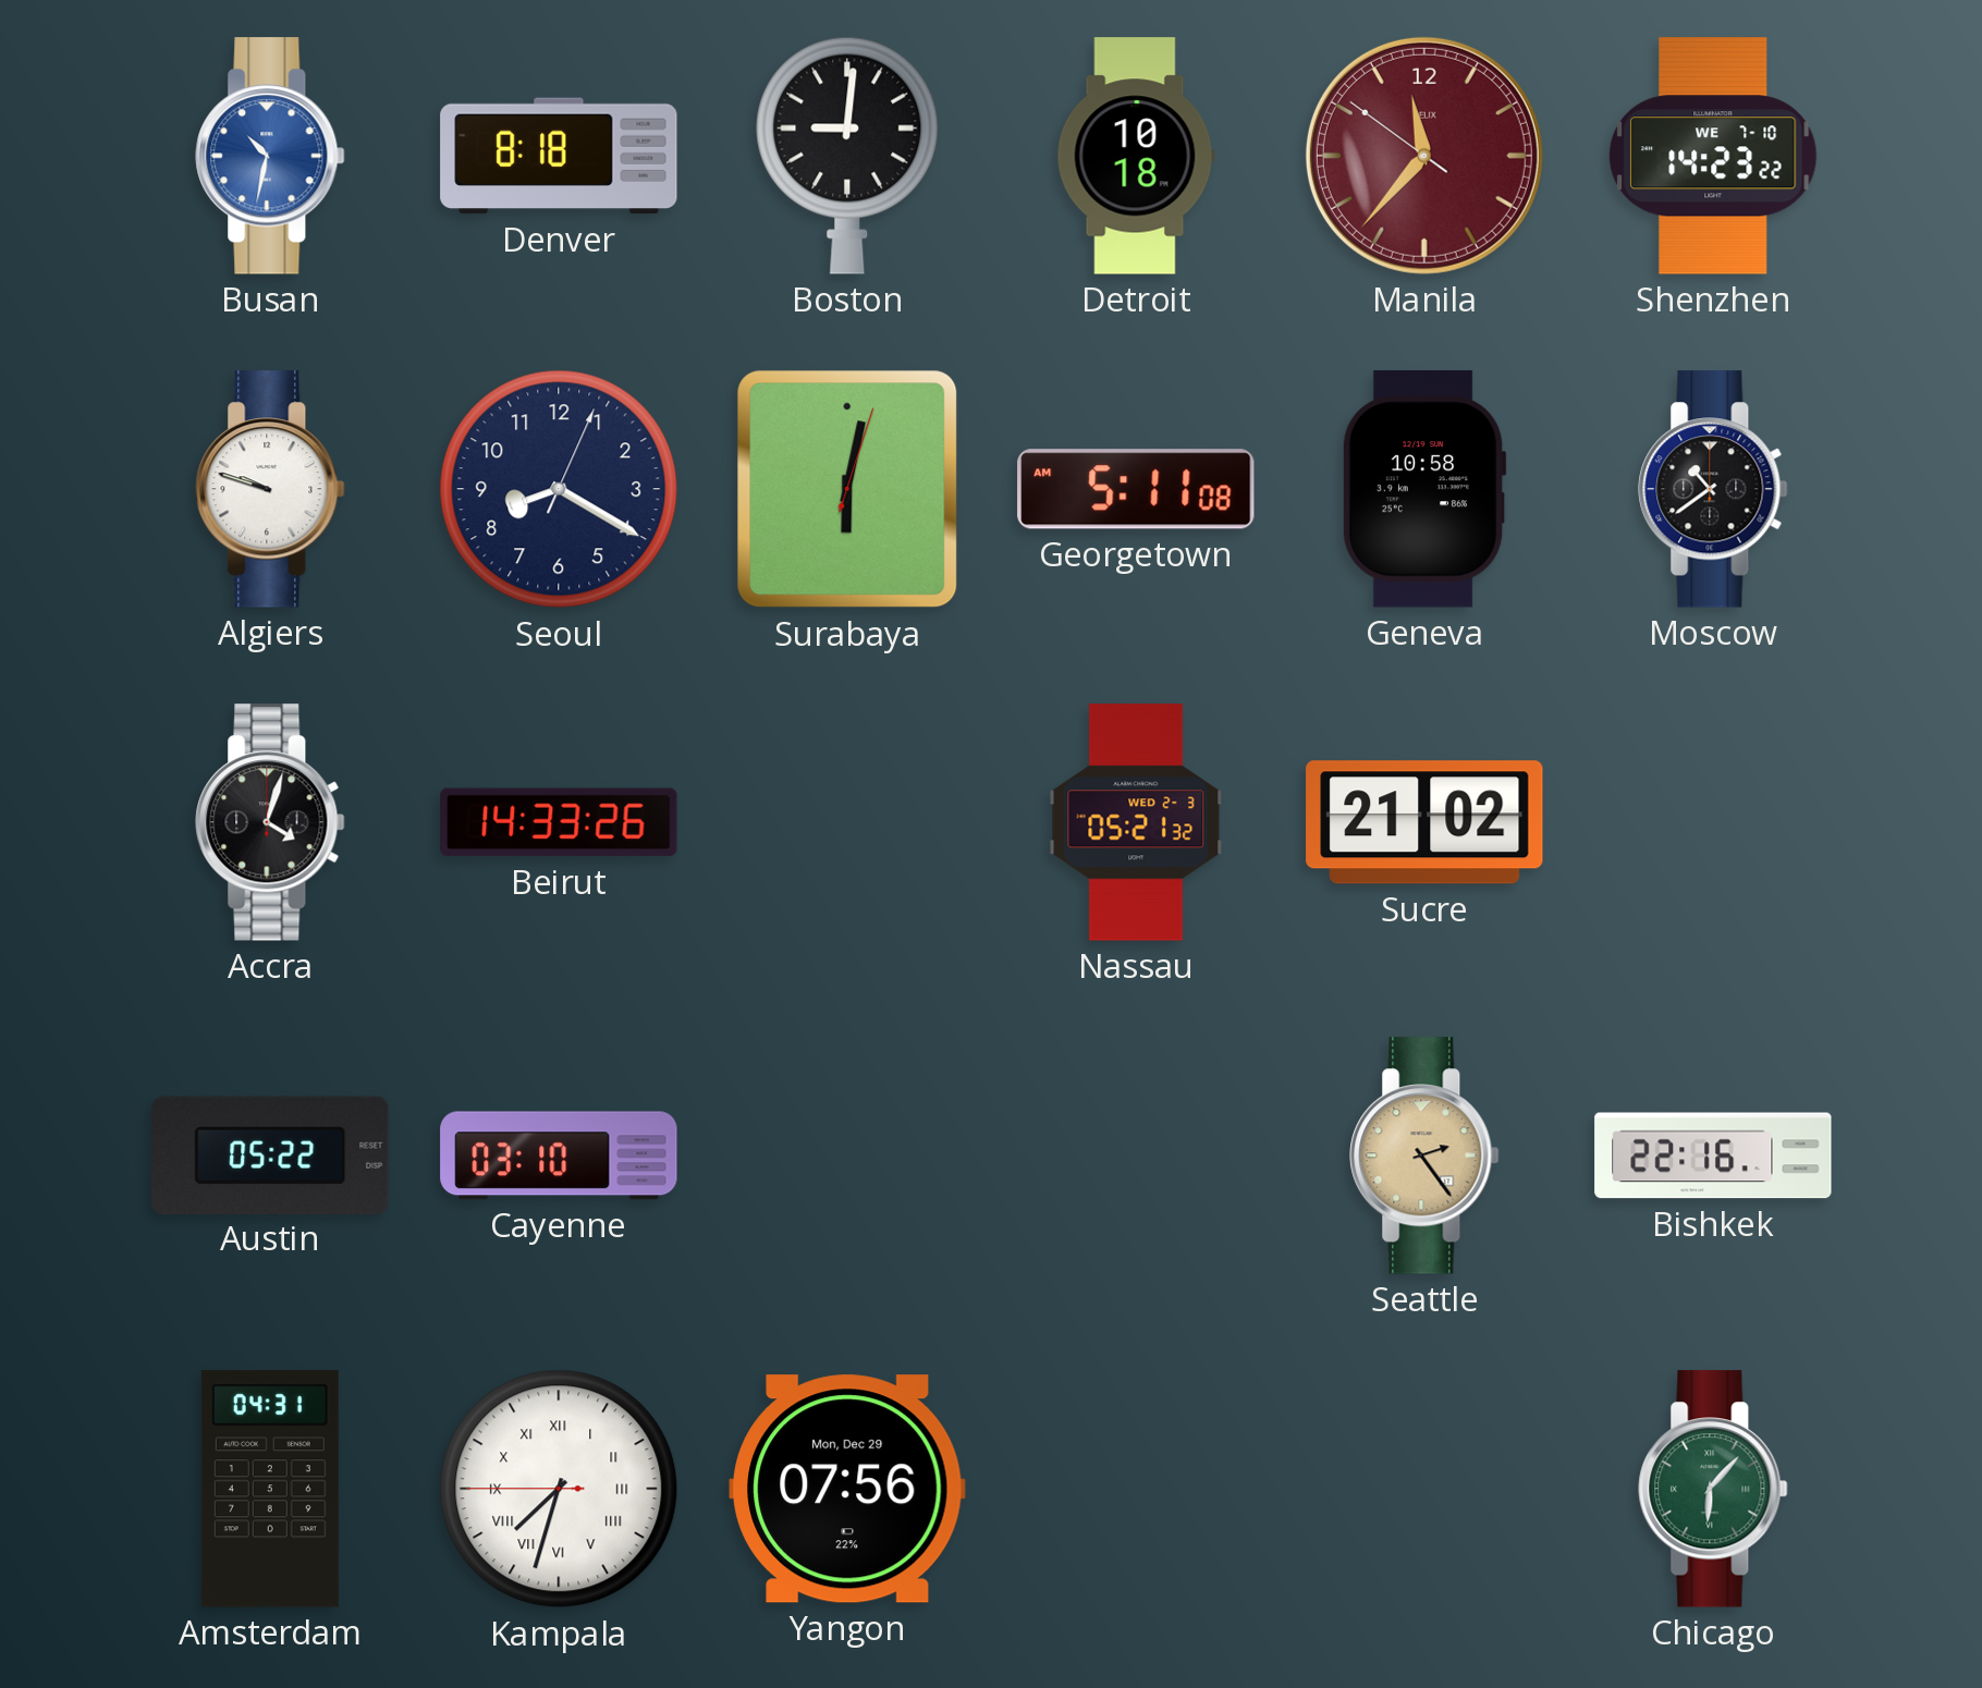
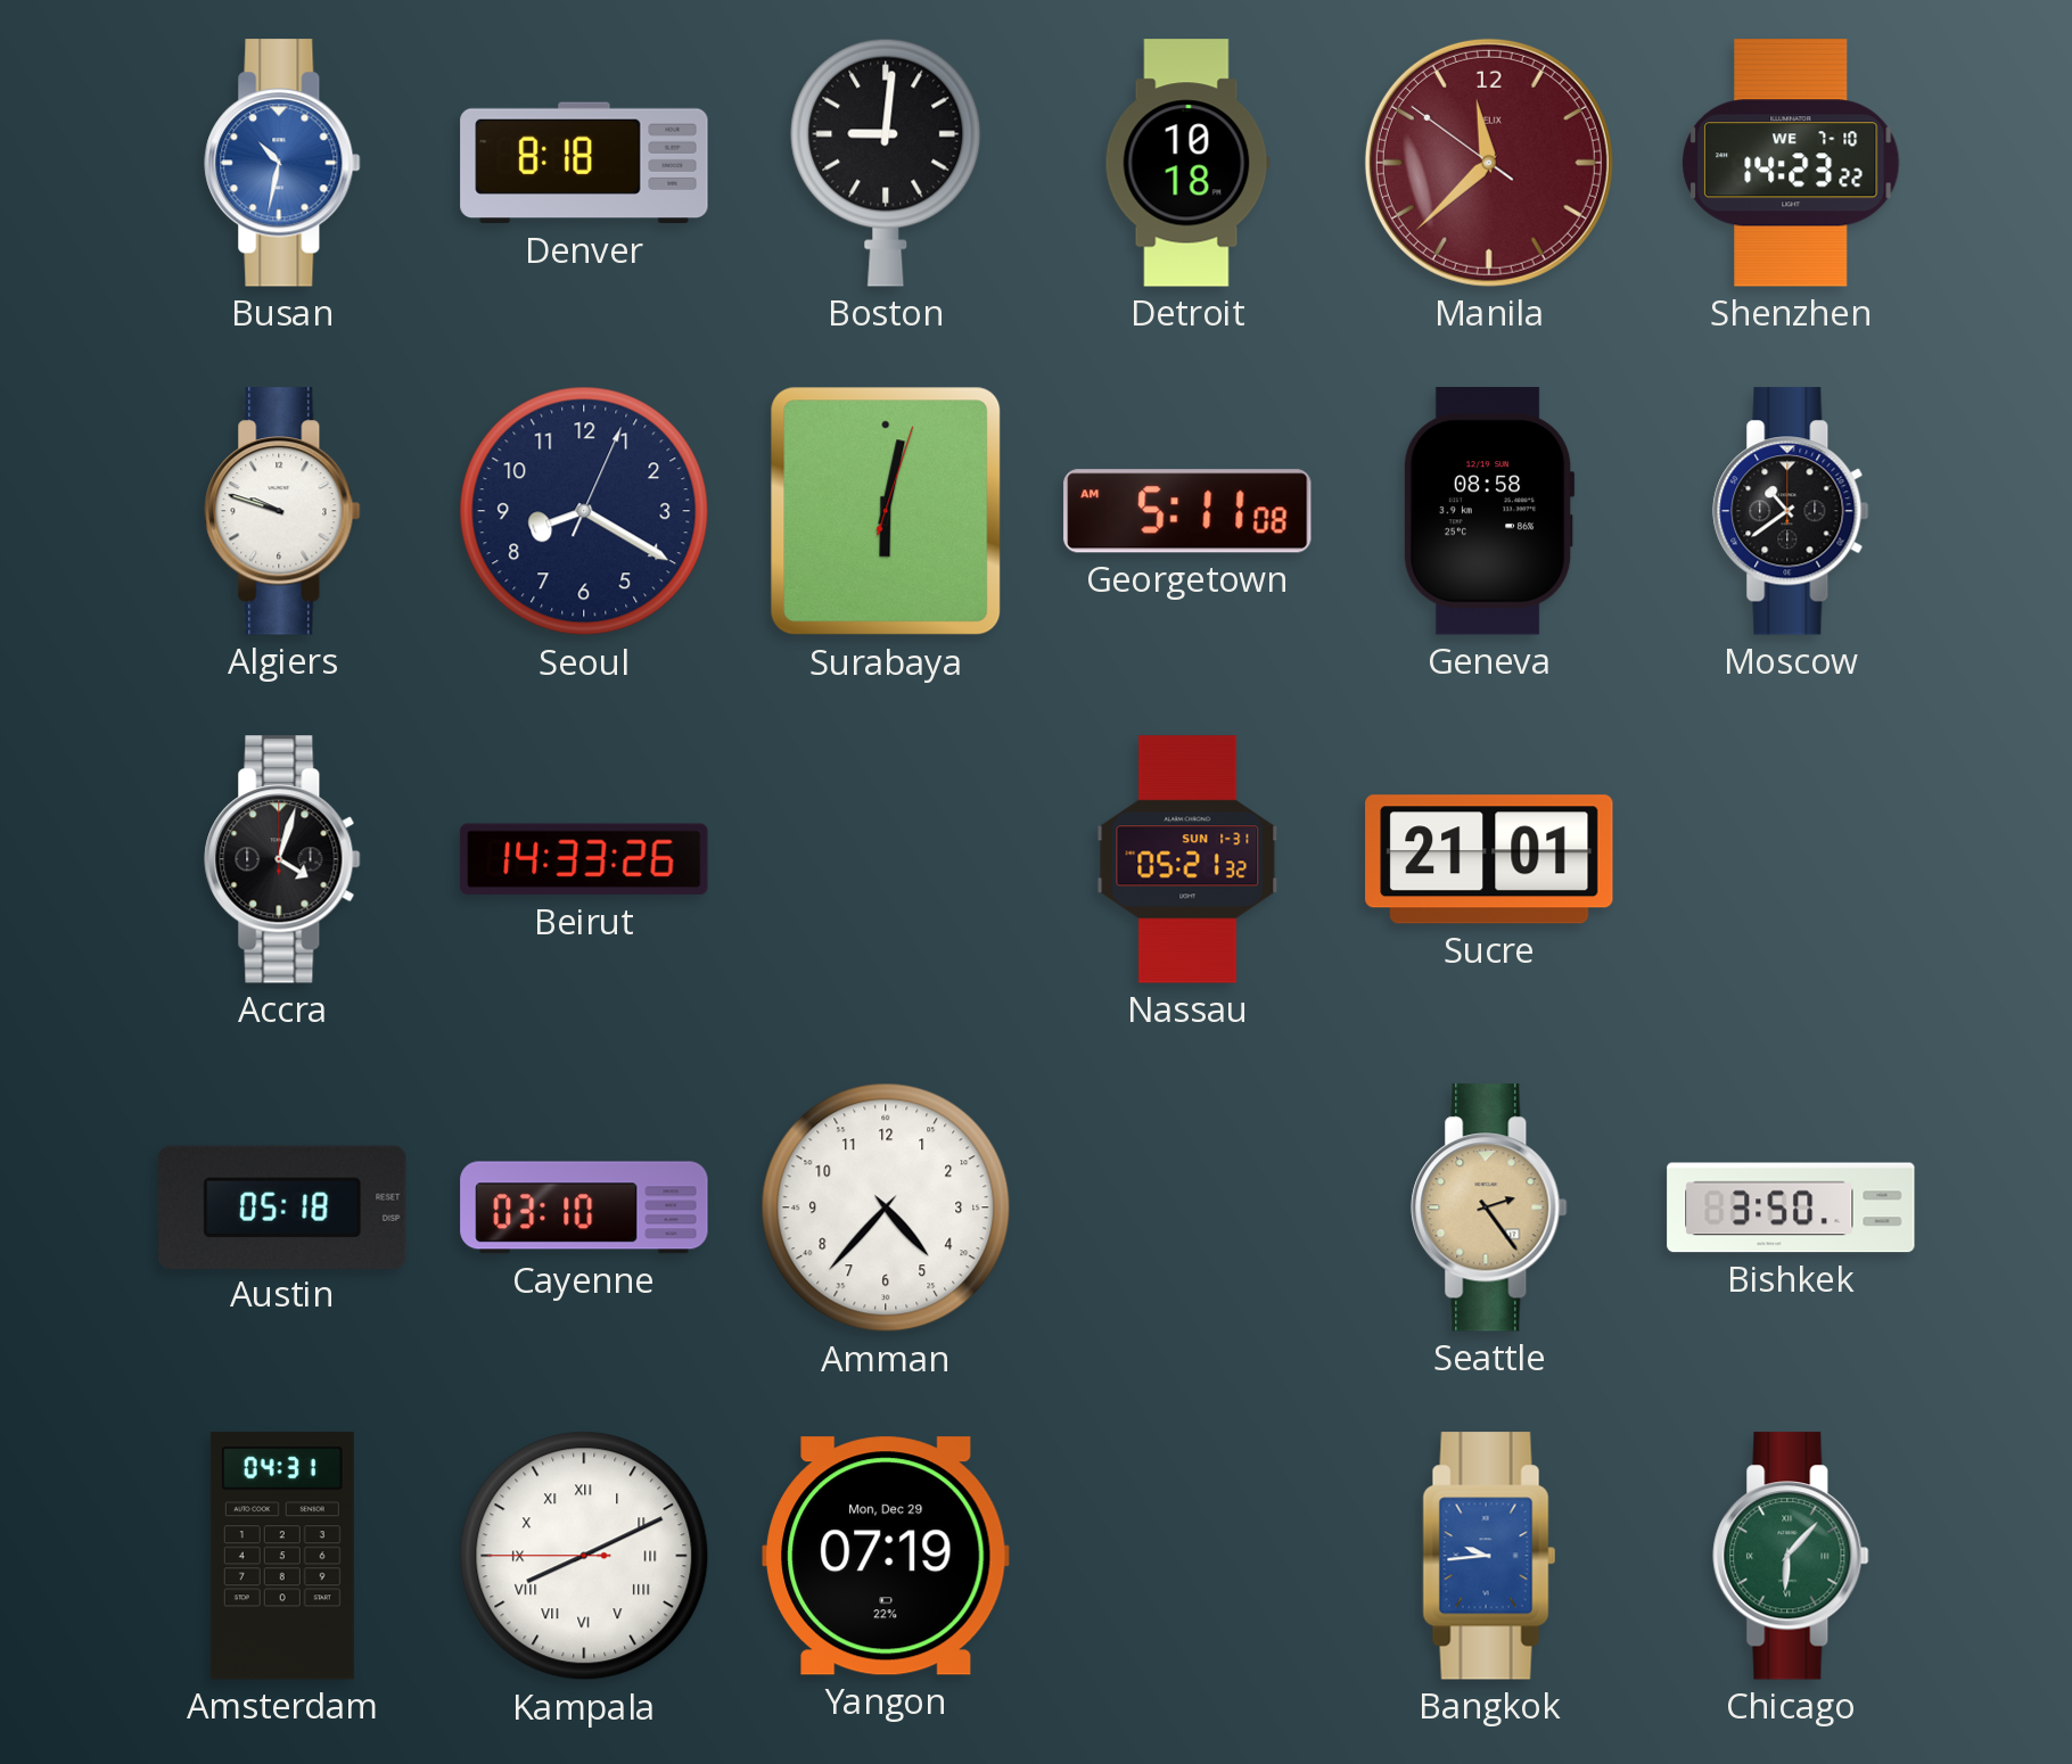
Manila: 11:36 -> 11:37 (1489, 163)
Geneva: 10:58 -> 08:58 (1489, 511)
Nassau date: WED 2-3 -> SUN 1-31 (1187, 859)
Sucre: 21:02 -> 21:01 (1489, 859)
Austin: 05:22 -> 05:18 (282, 1206)
Amman: none -> 4:37 (886, 1207)
Bishkek: 22:16 -> 3:50 (1791, 1207)
Kampala: 7:32 -> 8:10 (584, 1556)
Yangon: 07:56 -> 07:19 (886, 1556)
Bangkok: none -> 9:44 (1489, 1556)
